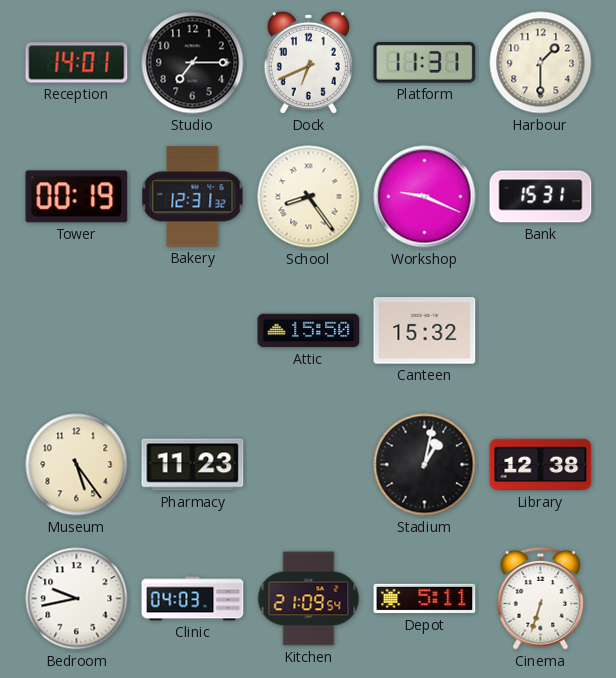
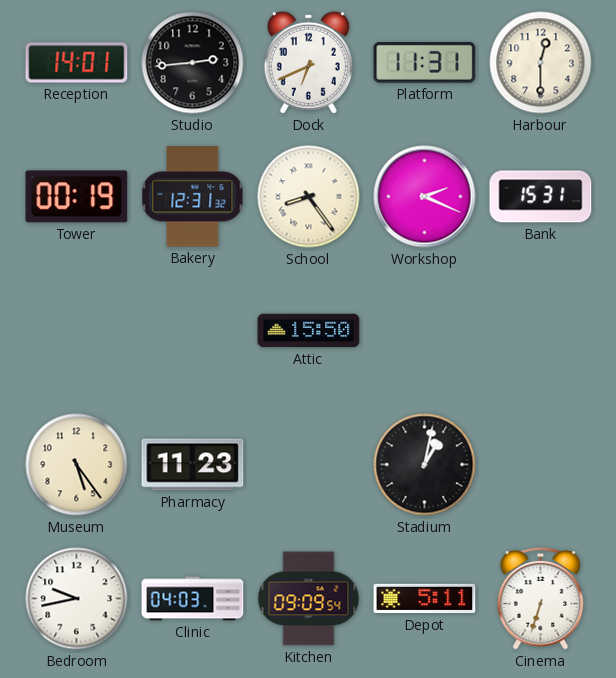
Studio: 7:15 -> 2:44 (193, 63)
Harbour: 1:30 -> 12:30 (541, 63)
Workshop: 9:19 -> 2:19 (425, 197)
Canteen: 15:32 -> none (425, 331)
Library: 12:38 -> none (541, 465)
Kitchen: 21:09 -> 09:09 (309, 599)
